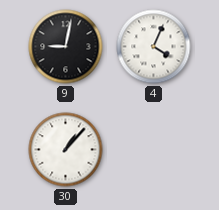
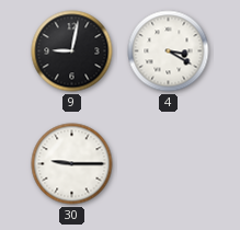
4: 4:04 -> 3:20 (169, 51)
30: 1:07 -> 9:15 (72, 164)
